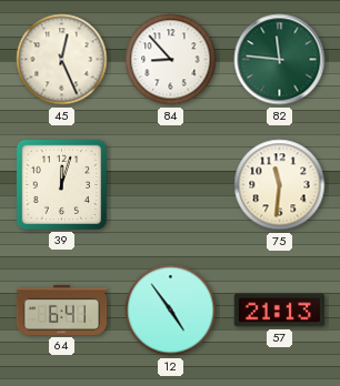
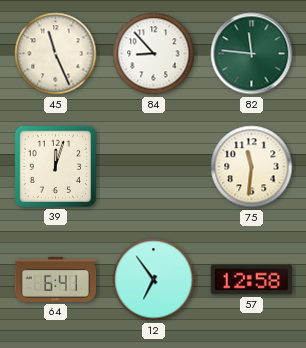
45: 12:26 -> 11:26 (56, 54)
12: 4:54 -> 6:54 (154, 280)
57: 21:13 -> 12:58 (251, 280)
